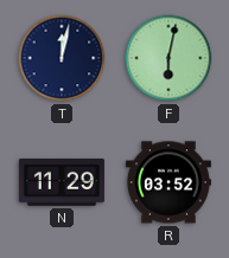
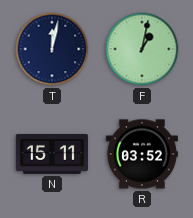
F: 6:02 -> 1:02 (142, 49)
N: 11:29 -> 15:11 (52, 154)
